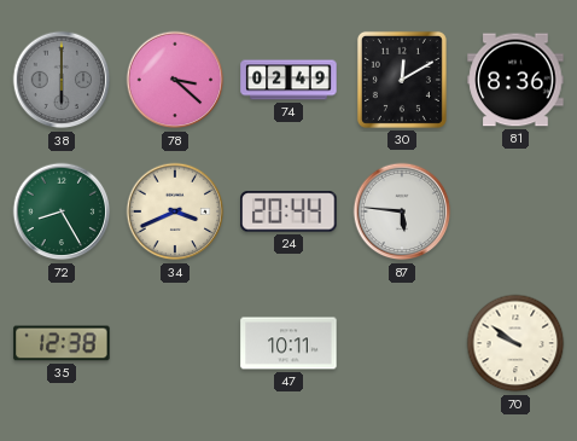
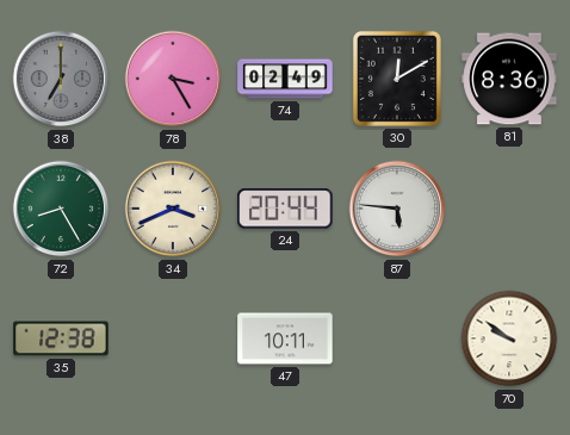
38: 6:00 -> 7:00 (61, 79)
78: 3:22 -> 3:25 (173, 79)
